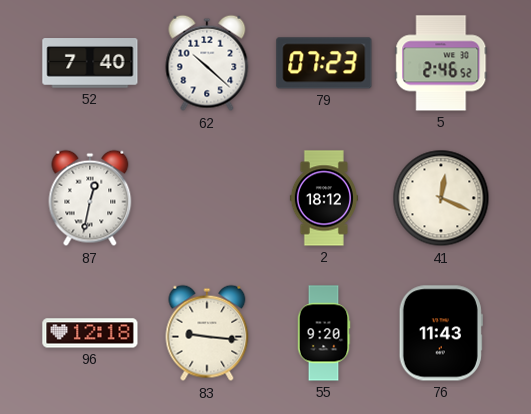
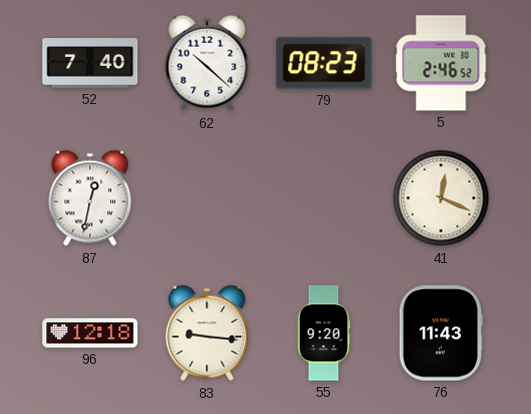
79: 07:23 -> 08:23 (324, 63)
2: 18:12 -> none (324, 198)
